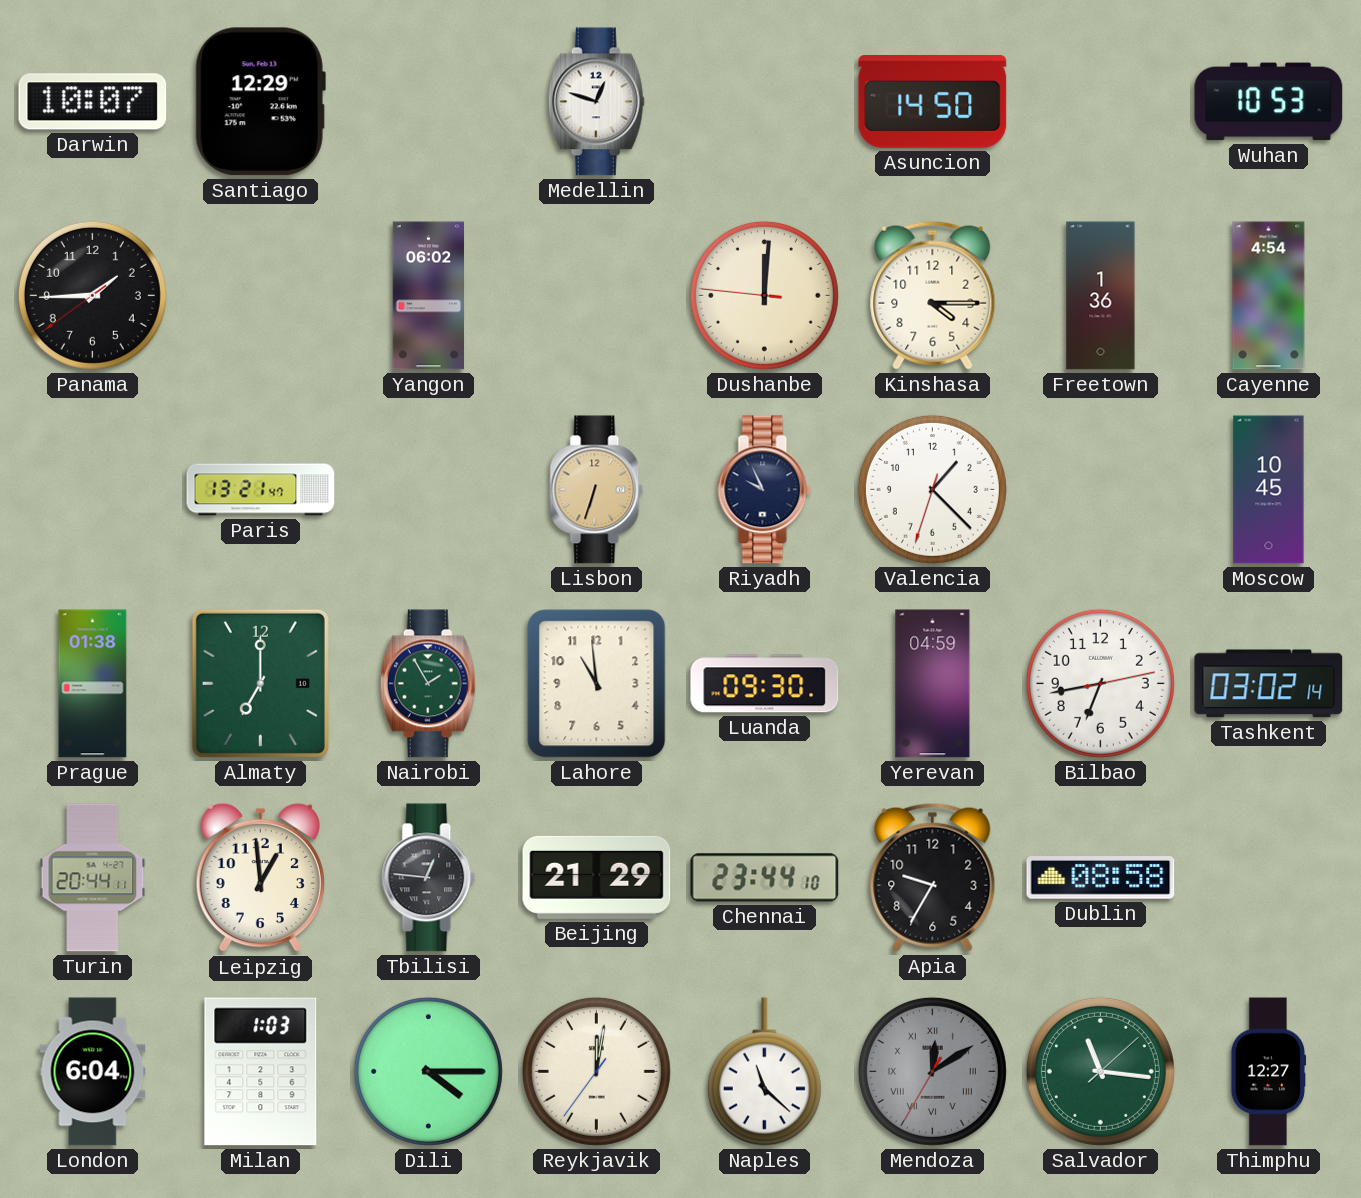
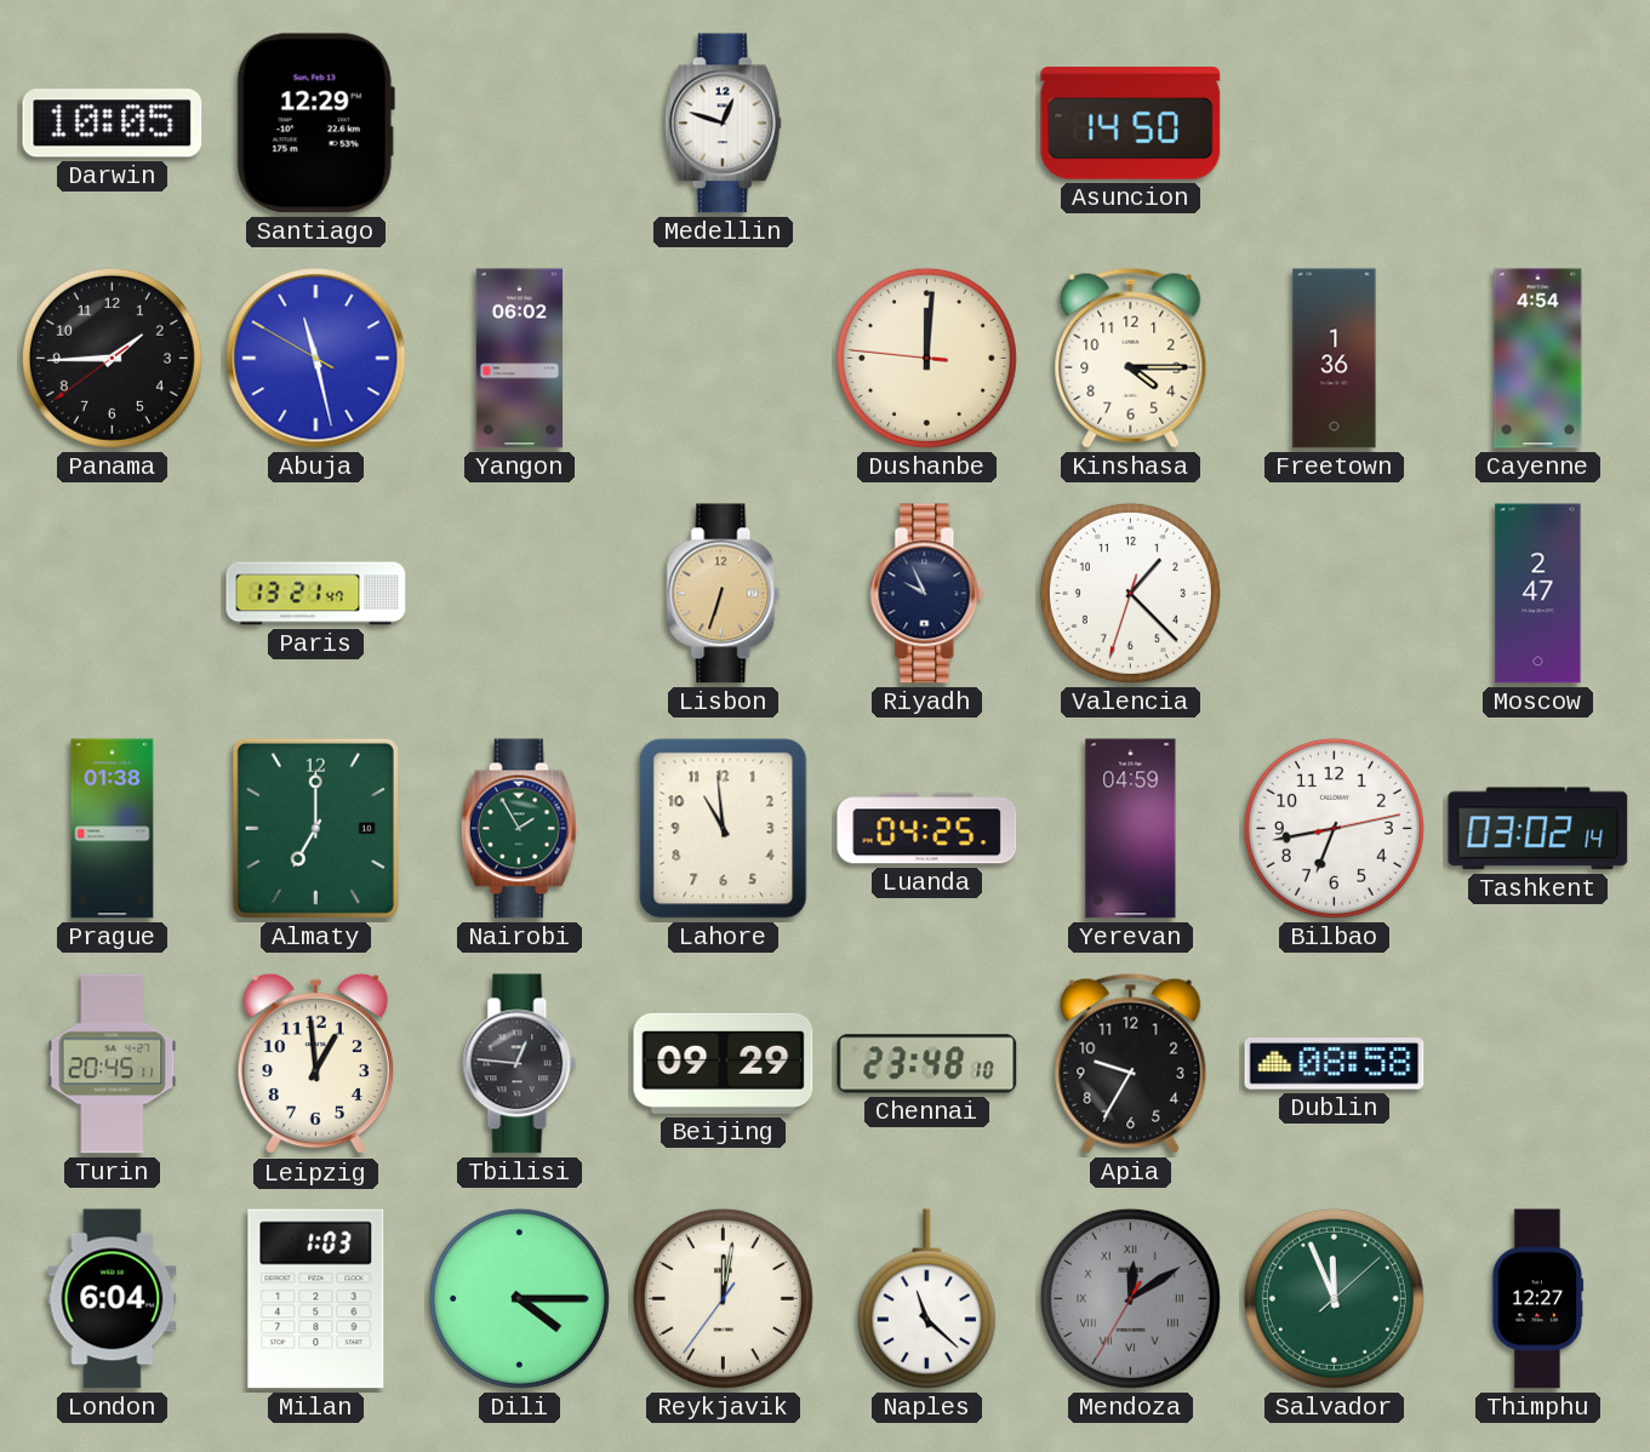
Darwin: 10:07 -> 10:05 (113, 124)
Wuhan: 10:53 -> none (1269, 102)
Abuja: none -> 11:27 (316, 359)
Moscow: 10:45 -> 2:47 (1538, 594)
Luanda: 09:30 -> 04:25 (927, 829)
Turin: 20:44 -> 20:45 (113, 1064)
Beijing: 21:29 -> 09:29 (724, 1063)
Chennai: 23:44 -> 23:48 (927, 1064)
Salvador: 11:16 -> 11:56 (1334, 1298)
